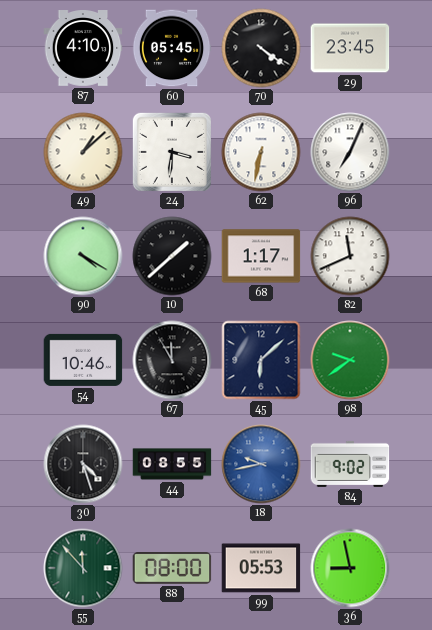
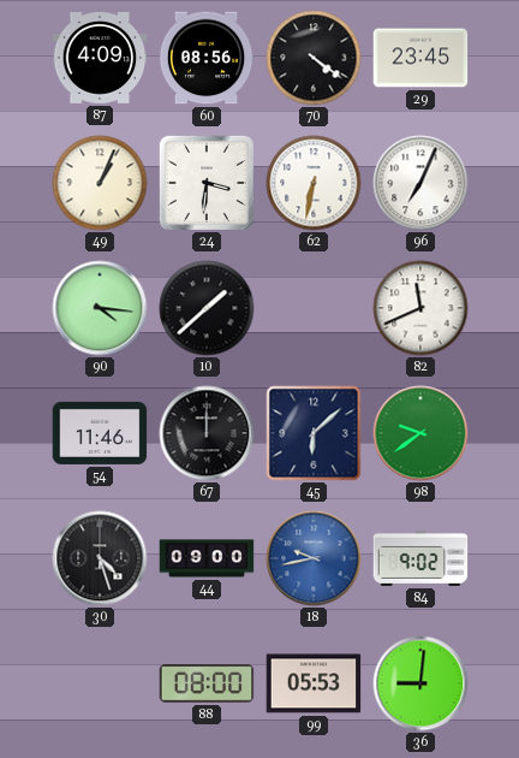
87: 4:10 -> 4:09 (100, 59)
60: 05:45 -> 08:56 (207, 58)
49: 1:08 -> 1:04 (100, 183)
90: 4:20 -> 4:16 (100, 308)
68: 1:17 -> none (261, 256)
54: 10:46 -> 11:46 (100, 433)
67: 11:55 -> 12:00 (207, 433)
44: 08:55 -> 09:00 (207, 558)
55: 11:53 -> none (83, 568)
36: 8:58 -> 9:01 (420, 683)
